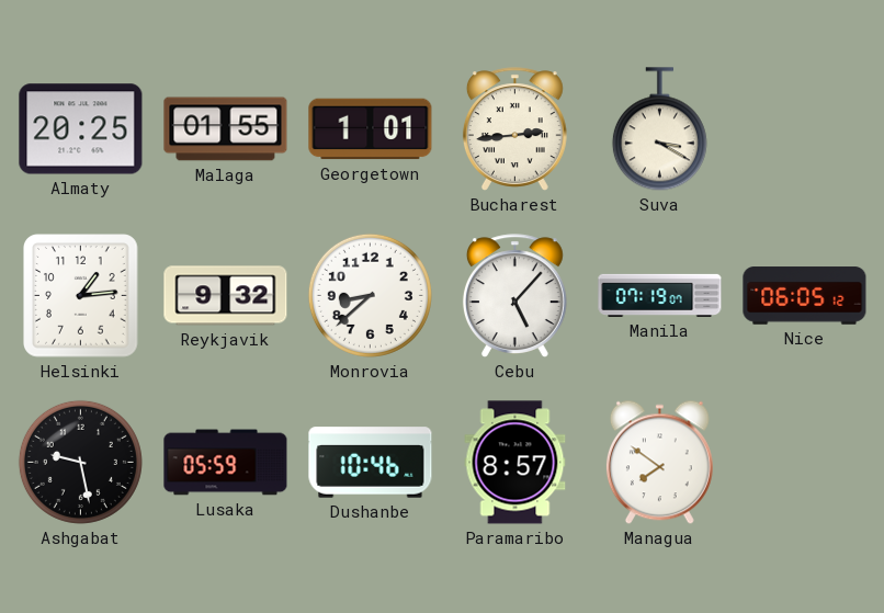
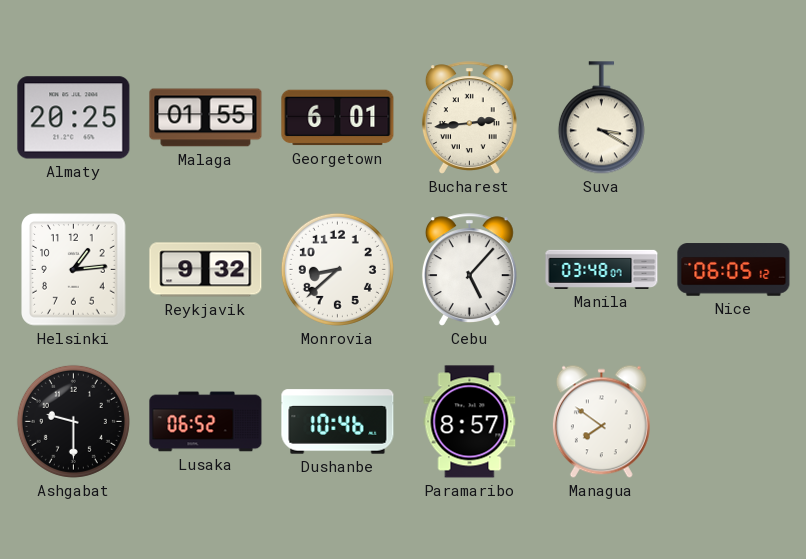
Georgetown: 1:01 -> 6:01 (338, 118)
Manila: 07:19 -> 03:48 (602, 269)
Ashgabat: 9:28 -> 9:30 (73, 421)
Lusaka: 05:59 -> 06:52 (206, 422)
